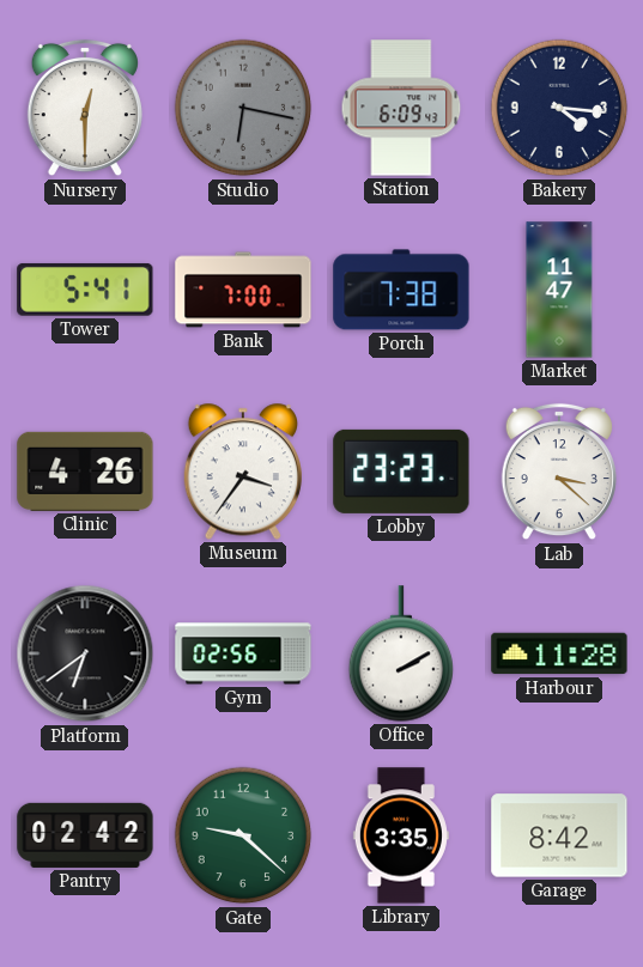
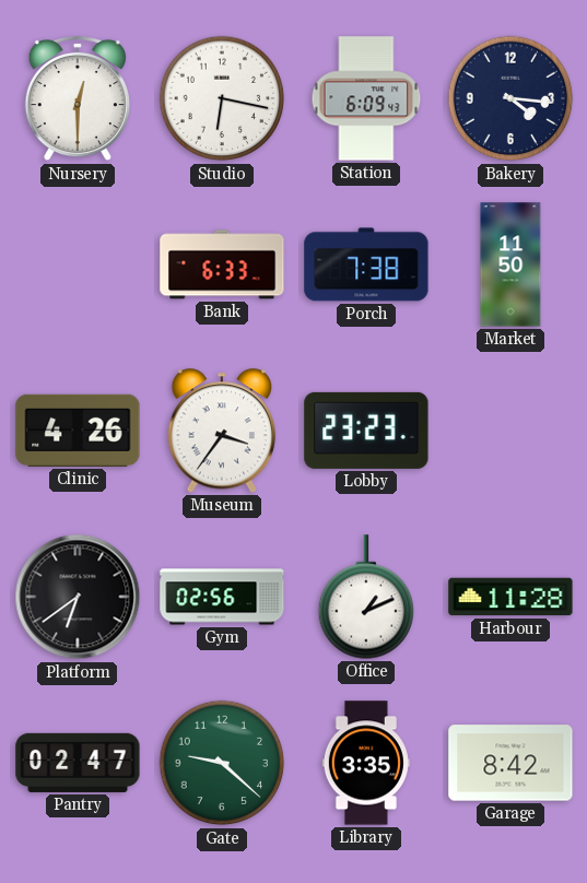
Studio dial: grey -> white (222, 98)
Tower: 5:41 -> none (85, 290)
Bank: 7:00 -> 6:33 (222, 264)
Market: 11:47 -> 11:50 (510, 264)
Lab: 3:22 -> none (559, 472)
Office: 2:10 -> 1:11 (366, 597)
Pantry: 02:42 -> 02:47 (78, 763)
